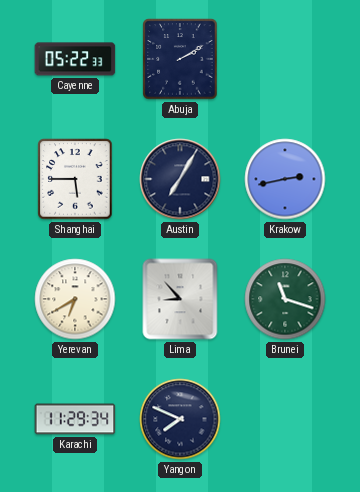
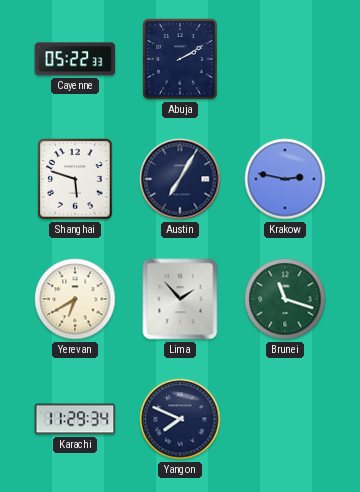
Shanghai: 5:45 -> 5:48 (75, 179)
Krakow: 2:43 -> 2:47 (285, 179)
Lima: 8:53 -> 1:53 (180, 299)
